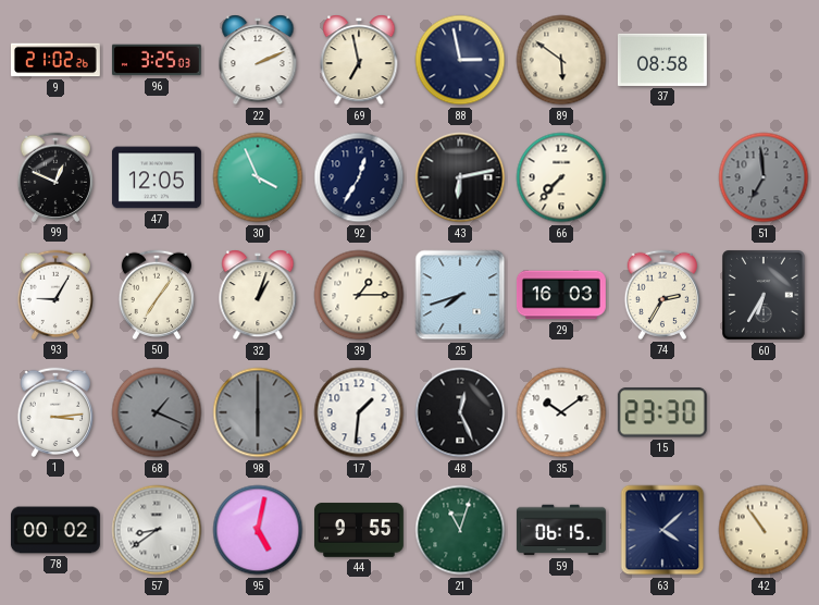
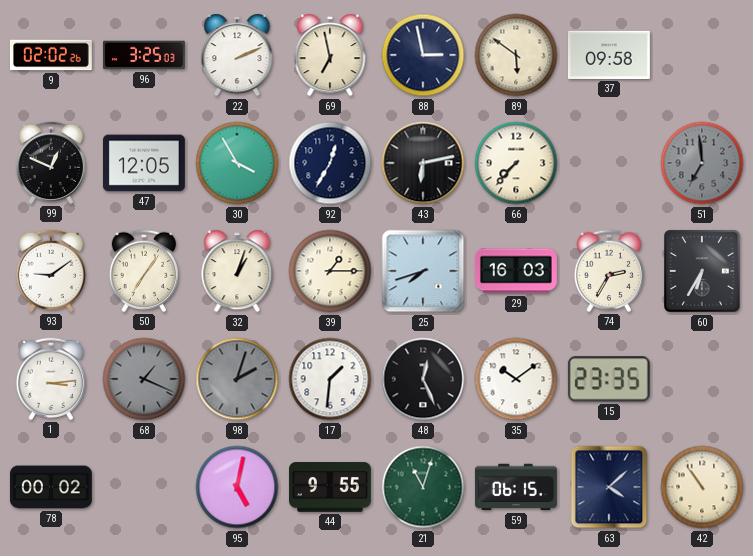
9: 21:02 -> 02:02 (51, 55)
37: 08:58 -> 09:58 (609, 55)
30: 3:56 -> 3:55 (237, 163)
93: 9:05 -> 9:09 (50, 271)
98: 6:00 -> 2:03 (237, 379)
15: 23:30 -> 23:35 (609, 379)
57: 8:39 -> none (157, 530)
